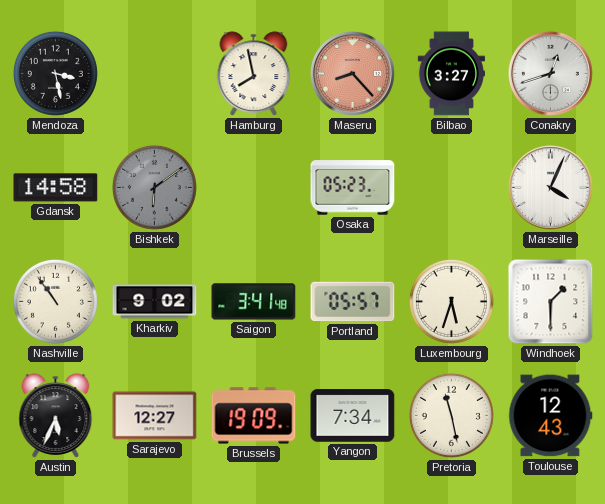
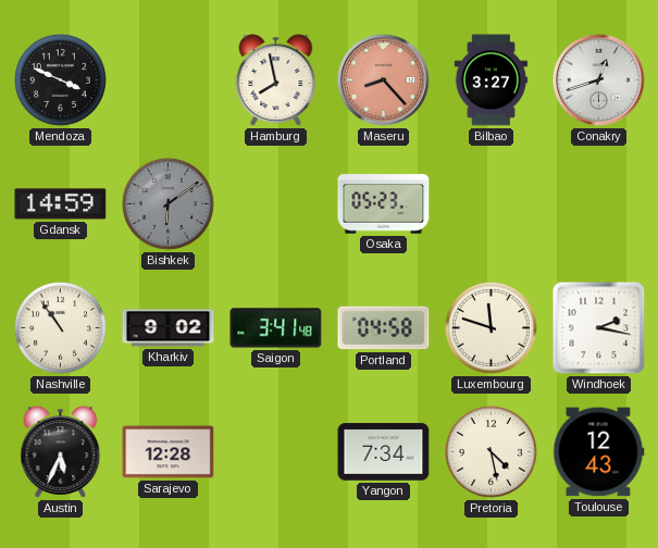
Mendoza: 3:28 -> 3:49 (60, 79)
Gdansk: 14:58 -> 14:59 (61, 204)
Marseille: 4:04 -> none (550, 187)
Portland: 05:57 -> 04:58 (384, 328)
Luxembourg: 5:33 -> 11:48 (491, 327)
Windhoek: 1:30 -> 2:17 (599, 328)
Sarajevo: 12:27 -> 12:28 (169, 452)
Brussels: 19:09 -> none (254, 416)
Pretoria: 11:28 -> 4:28 (491, 451)
